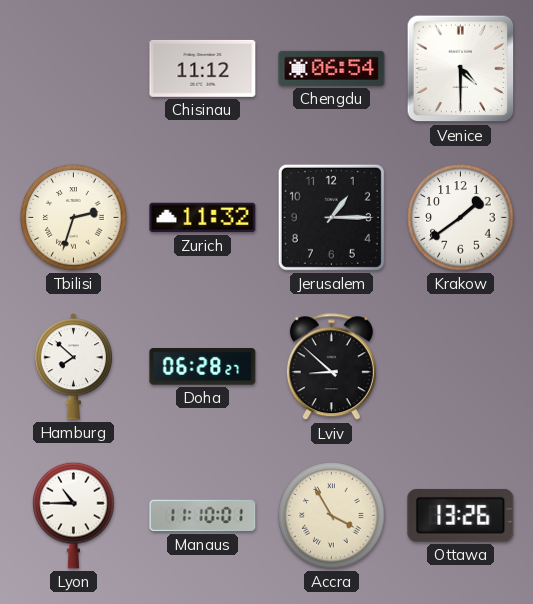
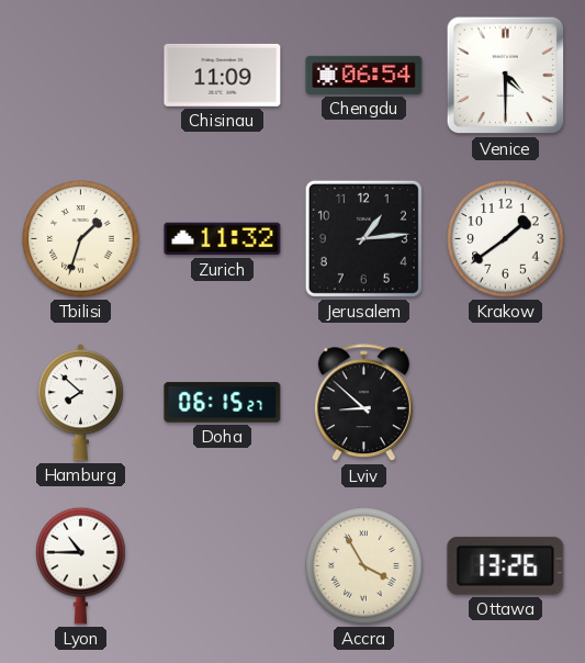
Chisinau: 11:12 -> 11:09 (223, 75)
Tbilisi: 2:33 -> 1:33 (81, 239)
Jerusalem: 1:15 -> 1:14 (363, 238)
Doha: 06:28 -> 06:15 (223, 403)
Manaus: 11:10 -> none (203, 516)
